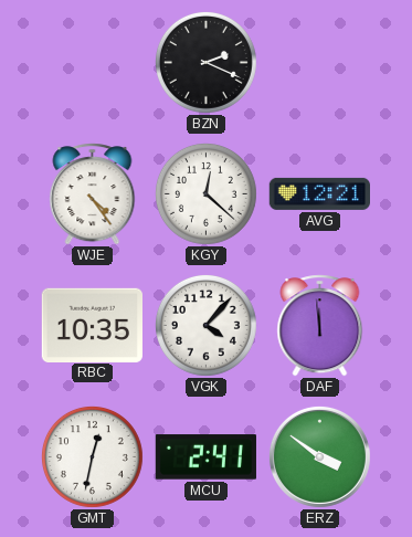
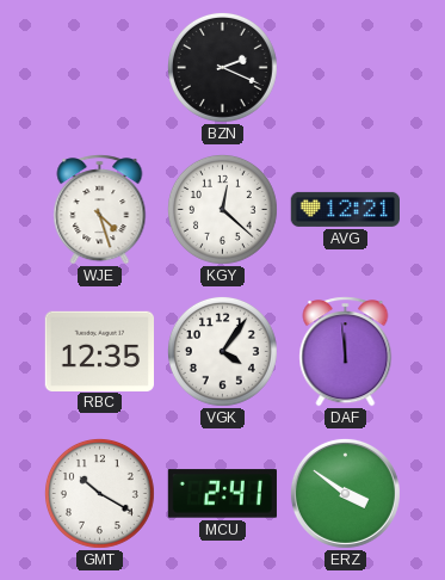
WJE: 4:24 -> 4:27 (100, 210)
RBC: 10:35 -> 12:35 (99, 351)
VGK: 4:07 -> 4:06 (222, 351)
GMT: 12:32 -> 10:20 (99, 493)
